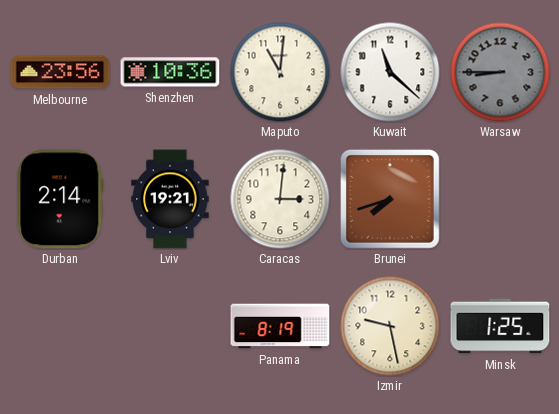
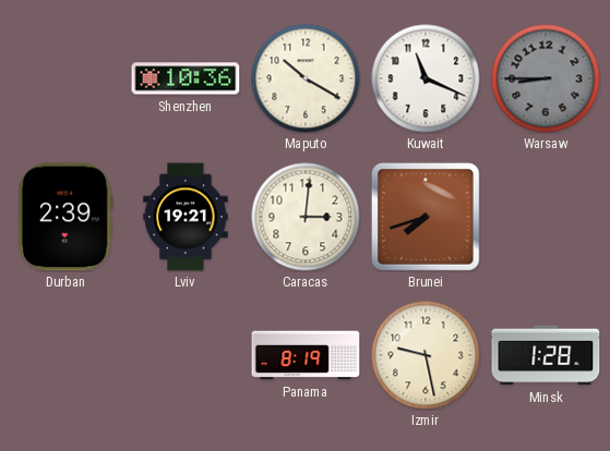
Melbourne: 23:56 -> none (60, 72)
Maputo: 11:01 -> 10:20 (306, 78)
Kuwait: 11:22 -> 11:19 (426, 78)
Durban: 2:14 -> 2:39 (65, 217)
Minsk: 1:25 -> 1:28 (546, 355)
